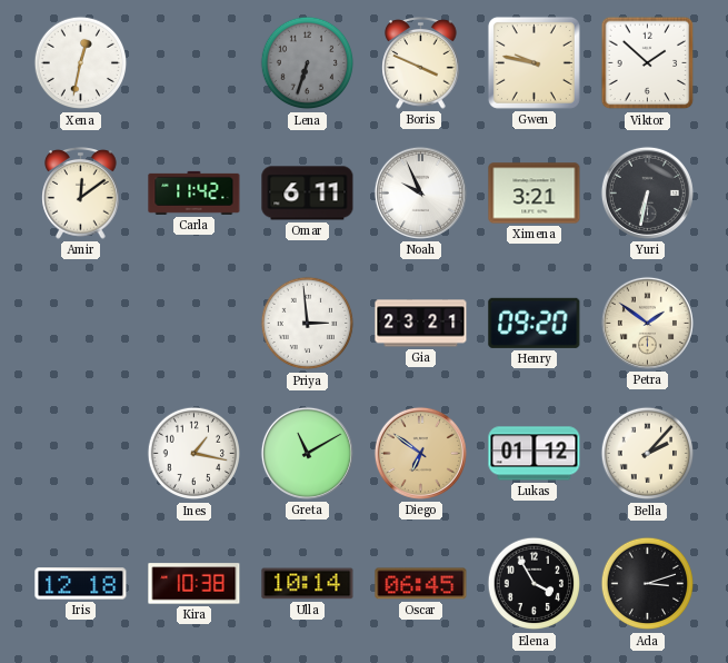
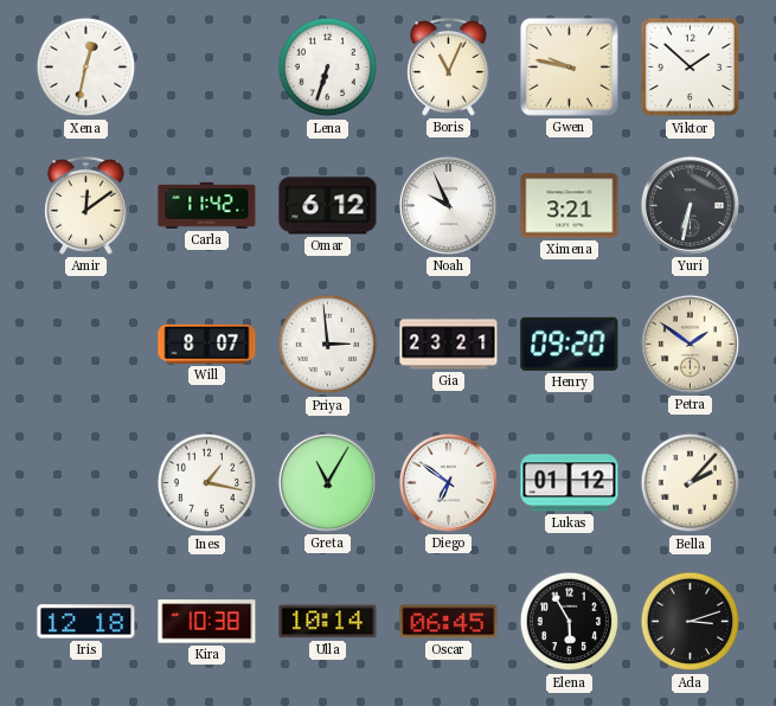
Lena dial: grey -> white (328, 68)
Boris: 3:49 -> 11:04 (449, 68)
Omar: 6:11 -> 6:12 (328, 206)
Will: none -> 8:07 (207, 344)
Greta: 11:10 -> 11:05 (327, 482)
Diego dial: champagne -> white (448, 482)
Elena: 3:55 -> 5:55 (570, 622)
